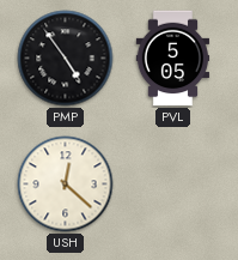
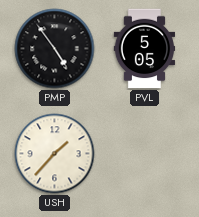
USH: 12:22 -> 1:37 (55, 154)
